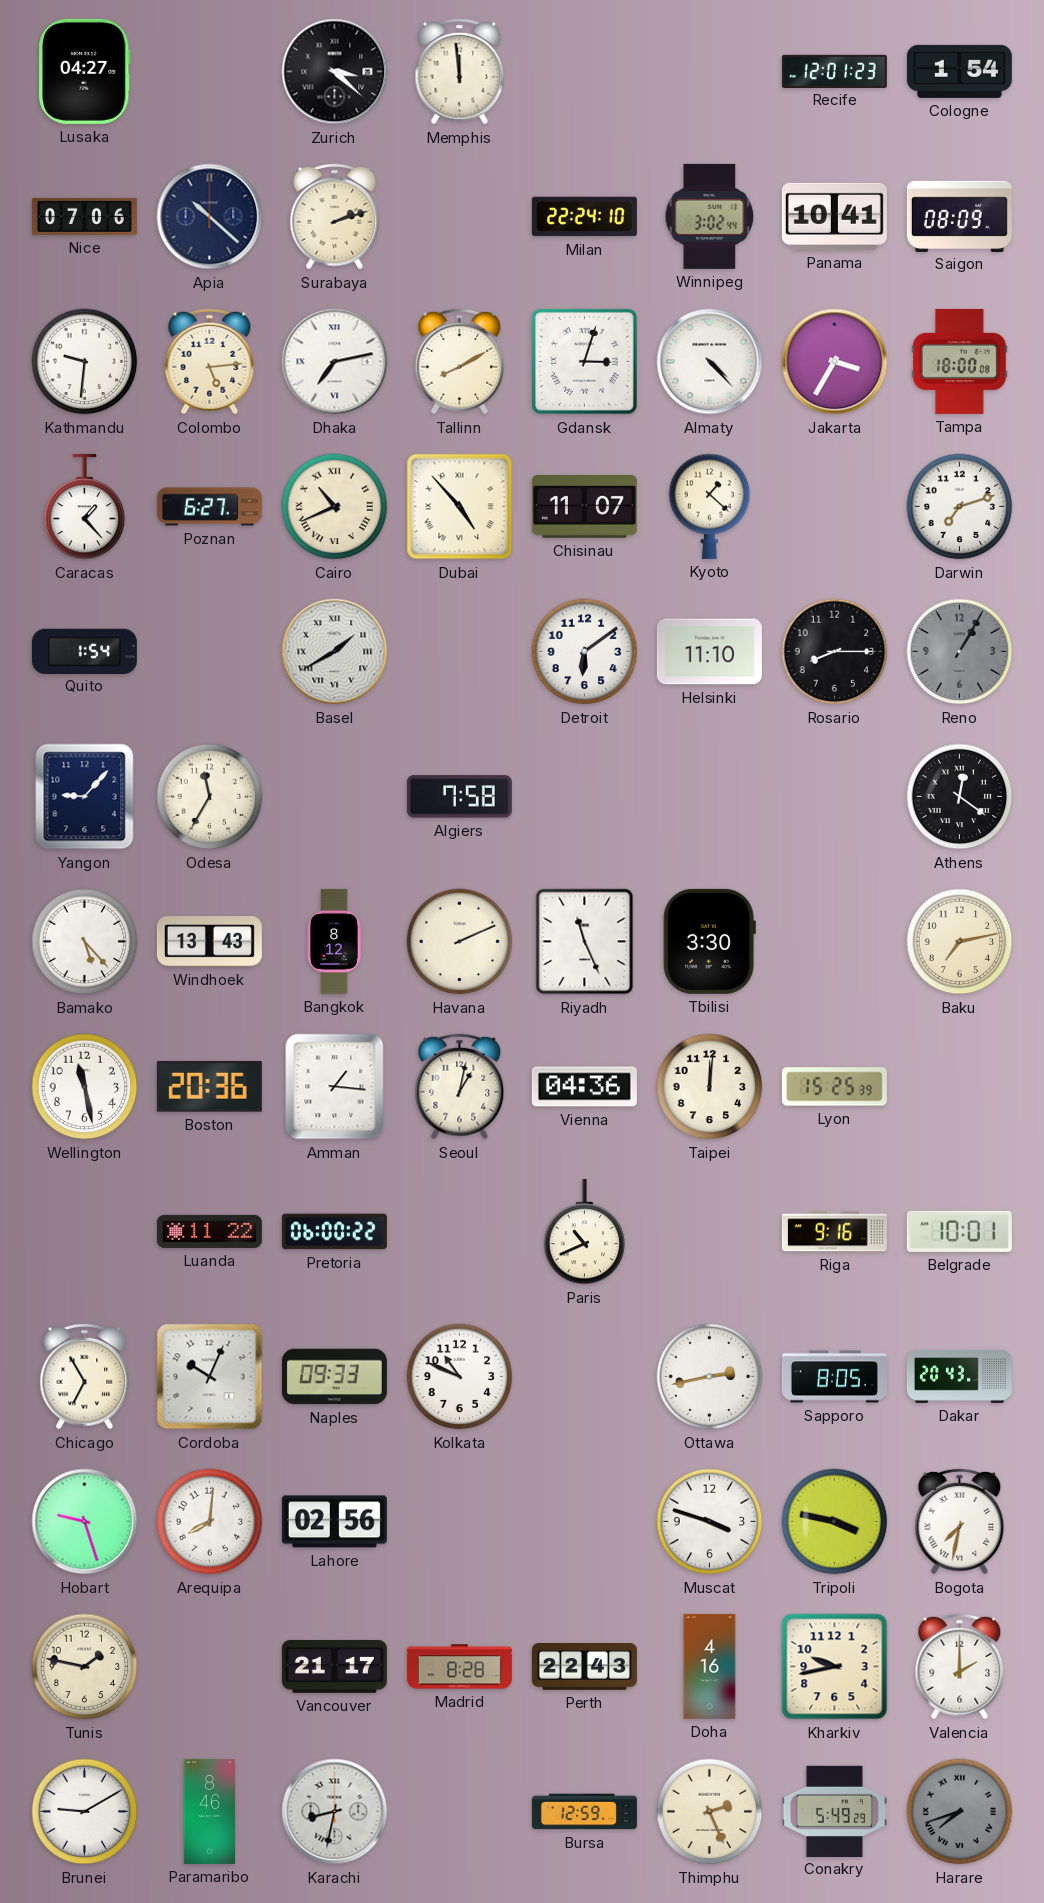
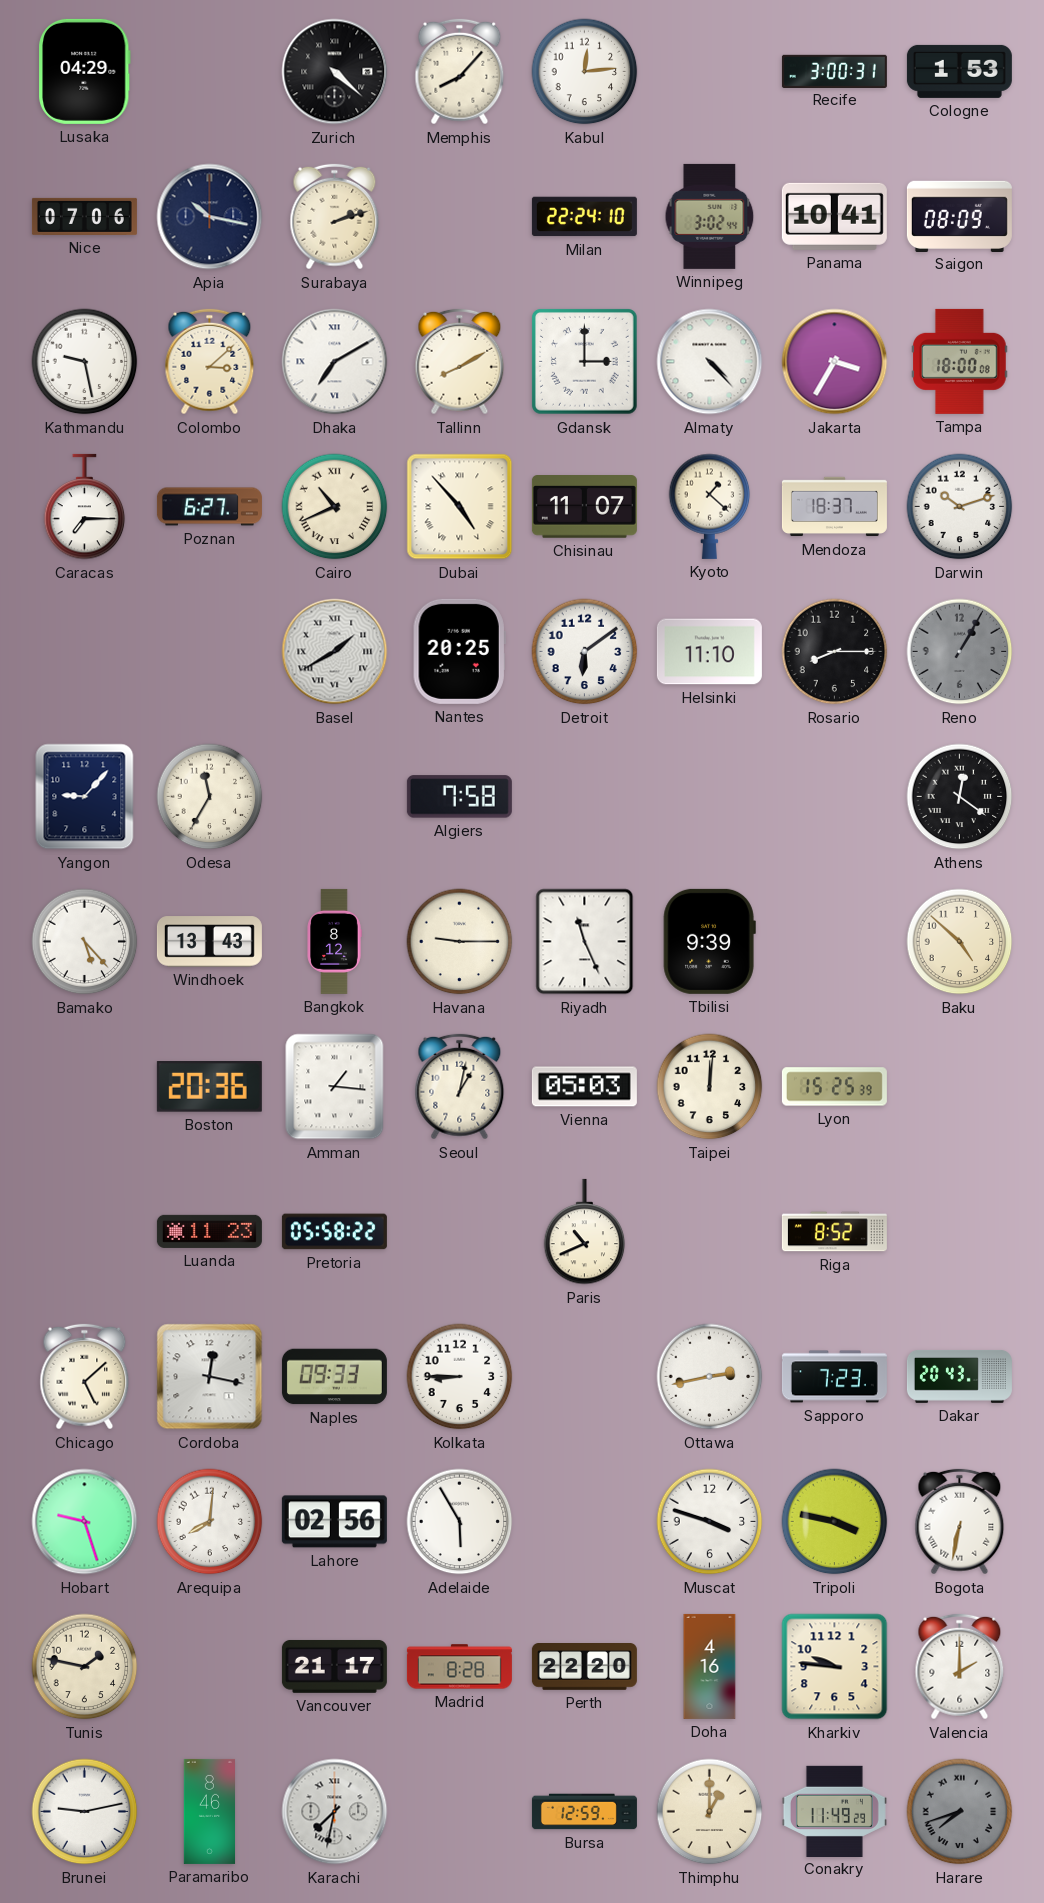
Lusaka: 04:27 -> 04:29 (85, 71)
Zurich: 3:22 -> 4:22 (335, 72)
Memphis: 11:59 -> 8:07 (460, 72)
Kabul: none -> 12:14 (585, 72)
Recife: 12:01 -> 3:00 (834, 71)
Cologne: 1:54 -> 1:53 (959, 71)
Apia: 10:22 -> 10:17 (210, 217)
Kathmandu: 9:31 -> 9:28 (85, 362)
Colombo: 5:14 -> 3:08 (210, 362)
Dhaka: 7:13 -> 7:10 (335, 362)
Gdansk: 3:03 -> 3:00 (585, 362)
Caracas: 1:23 -> 7:15 (85, 507)
Mendoza: none -> 18:37 (834, 507)
Darwin: 7:12 -> 10:12 (960, 507)
Quito: 1:54 -> none (84, 651)
Nantes: none -> 20:25 (459, 651)
Havana: 2:11 -> 9:15 (460, 942)
Tbilisi: 3:30 -> 9:39 (709, 941)
Baku: 7:13 -> 4:52 (960, 942)
Wellington: 11:28 -> none (85, 1087)
Vienna: 04:36 -> 05:03 (584, 1087)
Luanda: 11:22 -> 11:23 (209, 1231)
Pretoria: 06:00 -> 05:58 (334, 1232)
Riga: 9:16 -> 8:52 (834, 1232)
Belgrade: 10:01 -> none (959, 1231)
Chicago: 6:55 -> 5:08 (85, 1377)
Cordoba: 10:04 -> 12:17 (210, 1377)
Kolkata: 10:49 -> 8:45 (460, 1377)
Sapporo: 8:05 -> 7:23 (834, 1377)
Adelaide: none -> 5:55 (460, 1522)
Bogota: 7:32 -> 6:32 (960, 1522)
Perth: 22:43 -> 22:20 (584, 1667)
Kharkiv: 9:43 -> 9:46 (835, 1667)
Brunei: 9:10 -> 9:13 (85, 1812)
Karachi: 8:32 -> 7:32 (335, 1812)
Thimphu: 2:26 -> 1:00 (710, 1812)
Conakry: 5:49 -> 11:49 (834, 1811)
